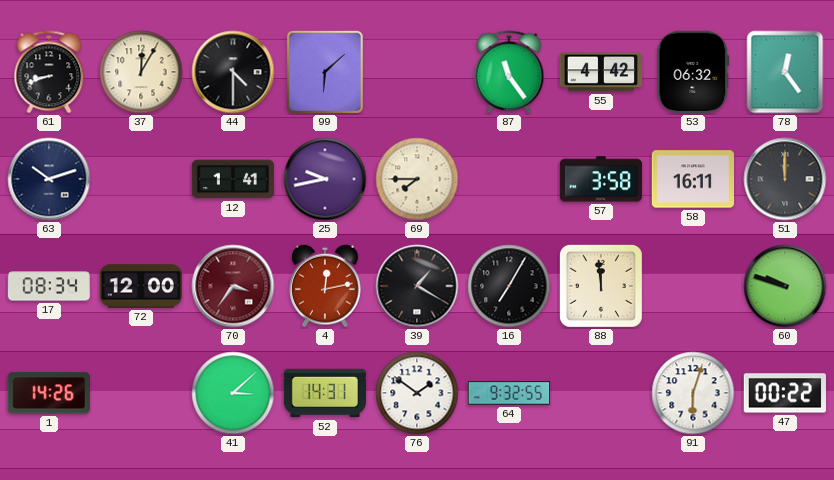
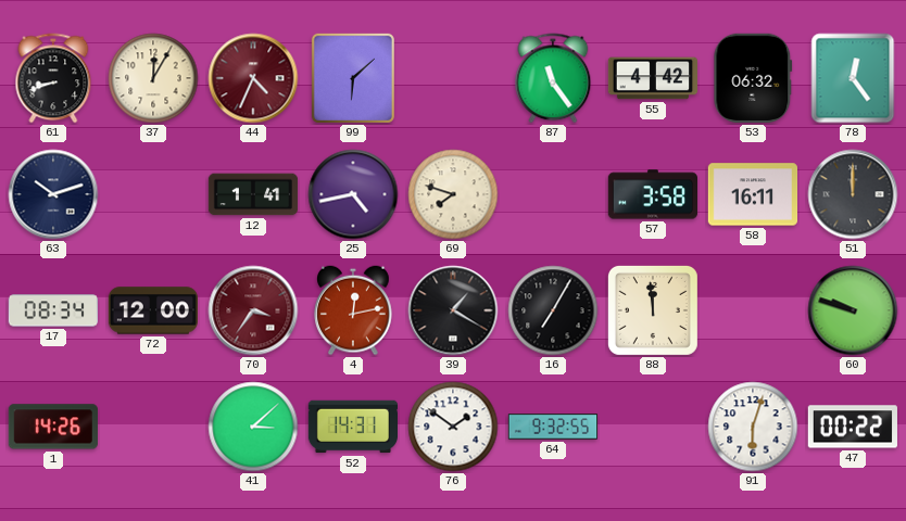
44: 4:30 -> 4:34 (253, 78)
44 dial: black -> burgundy (253, 78)
25: 9:43 -> 4:43 (353, 194)
69: 7:45 -> 7:48 (453, 194)
